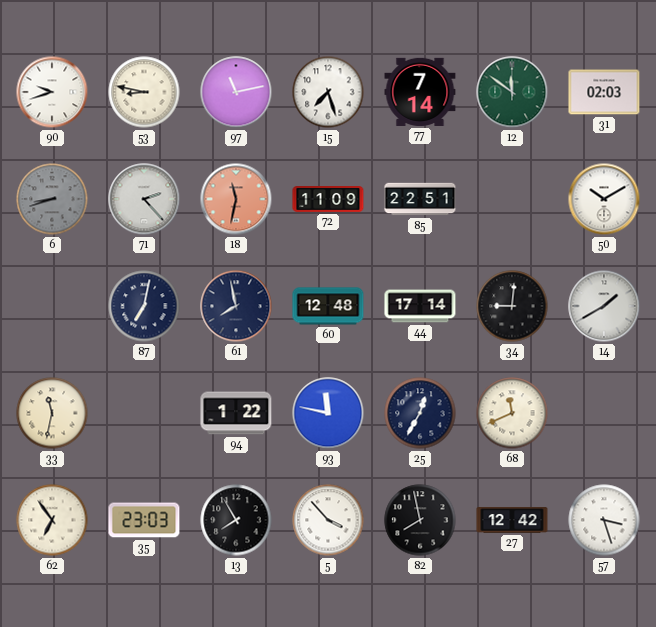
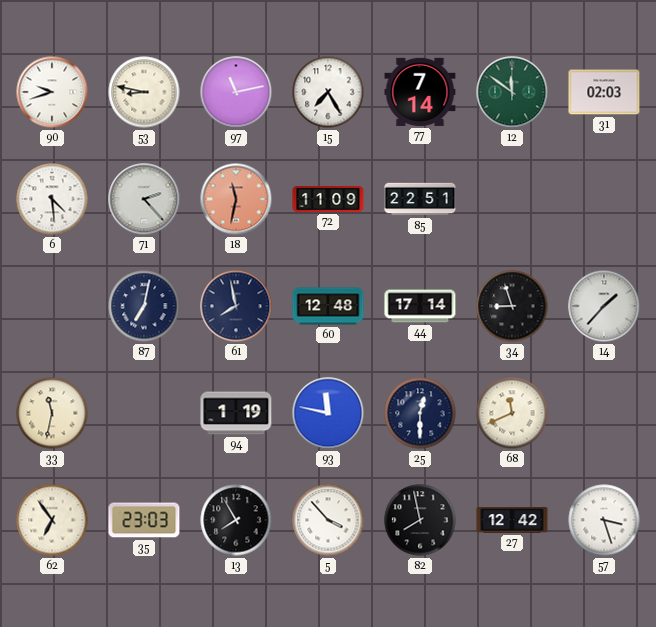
15: 7:27 -> 7:25 (328, 92)
6: 8:42 -> 4:29 (52, 199)
6 dial: grey -> white (52, 199)
50: 10:10 -> none (604, 199)
34: 9:01 -> 8:57 (512, 306)
14: 1:40 -> 1:37 (604, 306)
94: 1:22 -> 1:19 (236, 413)
25: 12:35 -> 12:30 (420, 413)
